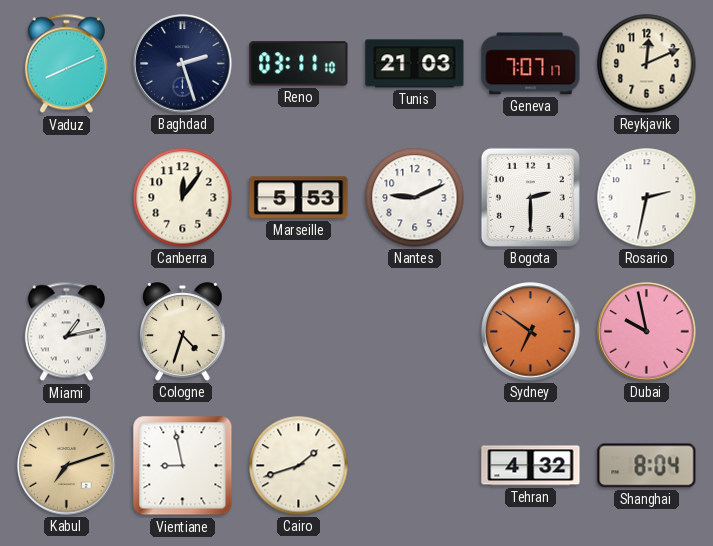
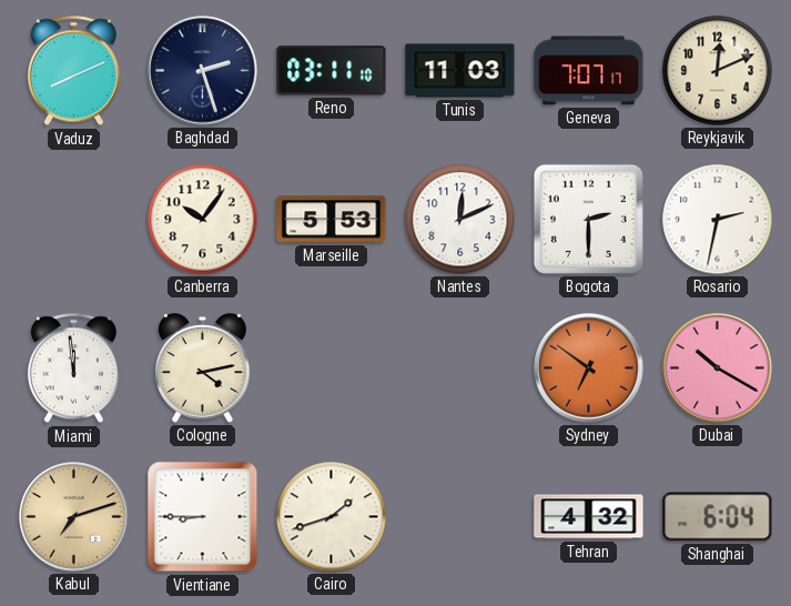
Tunis: 21:03 -> 11:03 (460, 71)
Canberra: 12:06 -> 10:06 (203, 220)
Nantes: 9:11 -> 12:11 (460, 220)
Miami: 1:13 -> 11:59 (73, 368)
Cologne: 4:33 -> 4:13 (203, 368)
Dubai: 9:58 -> 10:20 (718, 368)
Vientiane: 8:58 -> 8:45 (203, 517)
Shanghai: 8:04 -> 6:04 (718, 517)
